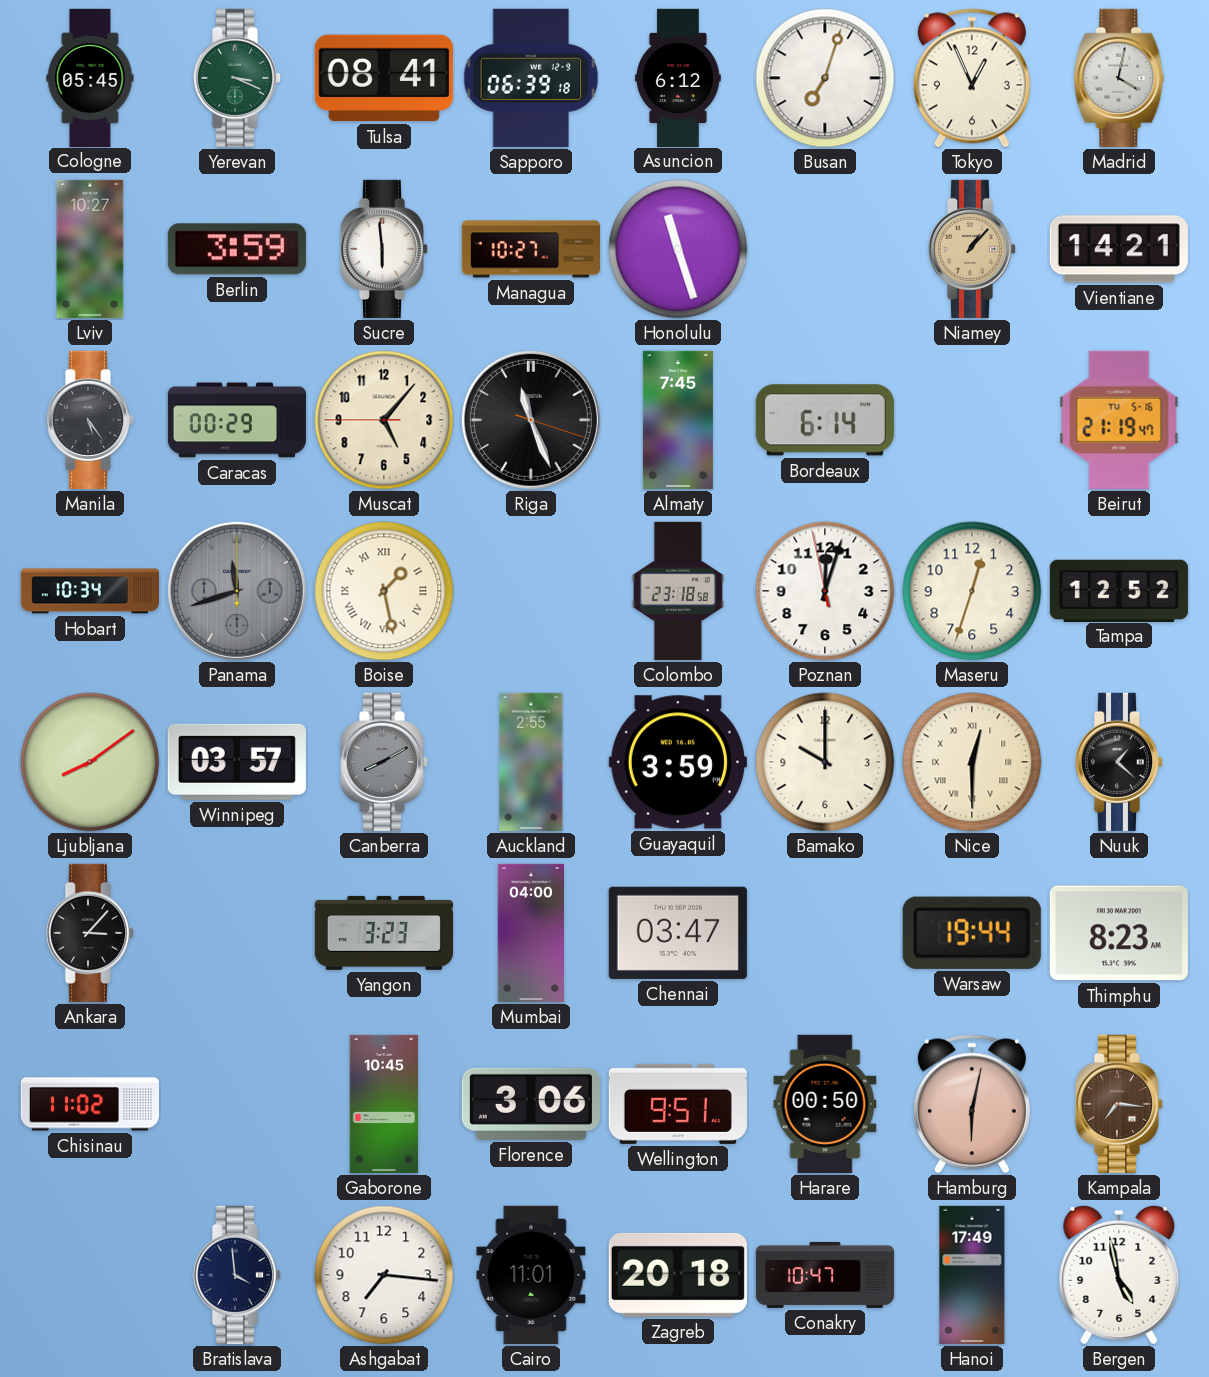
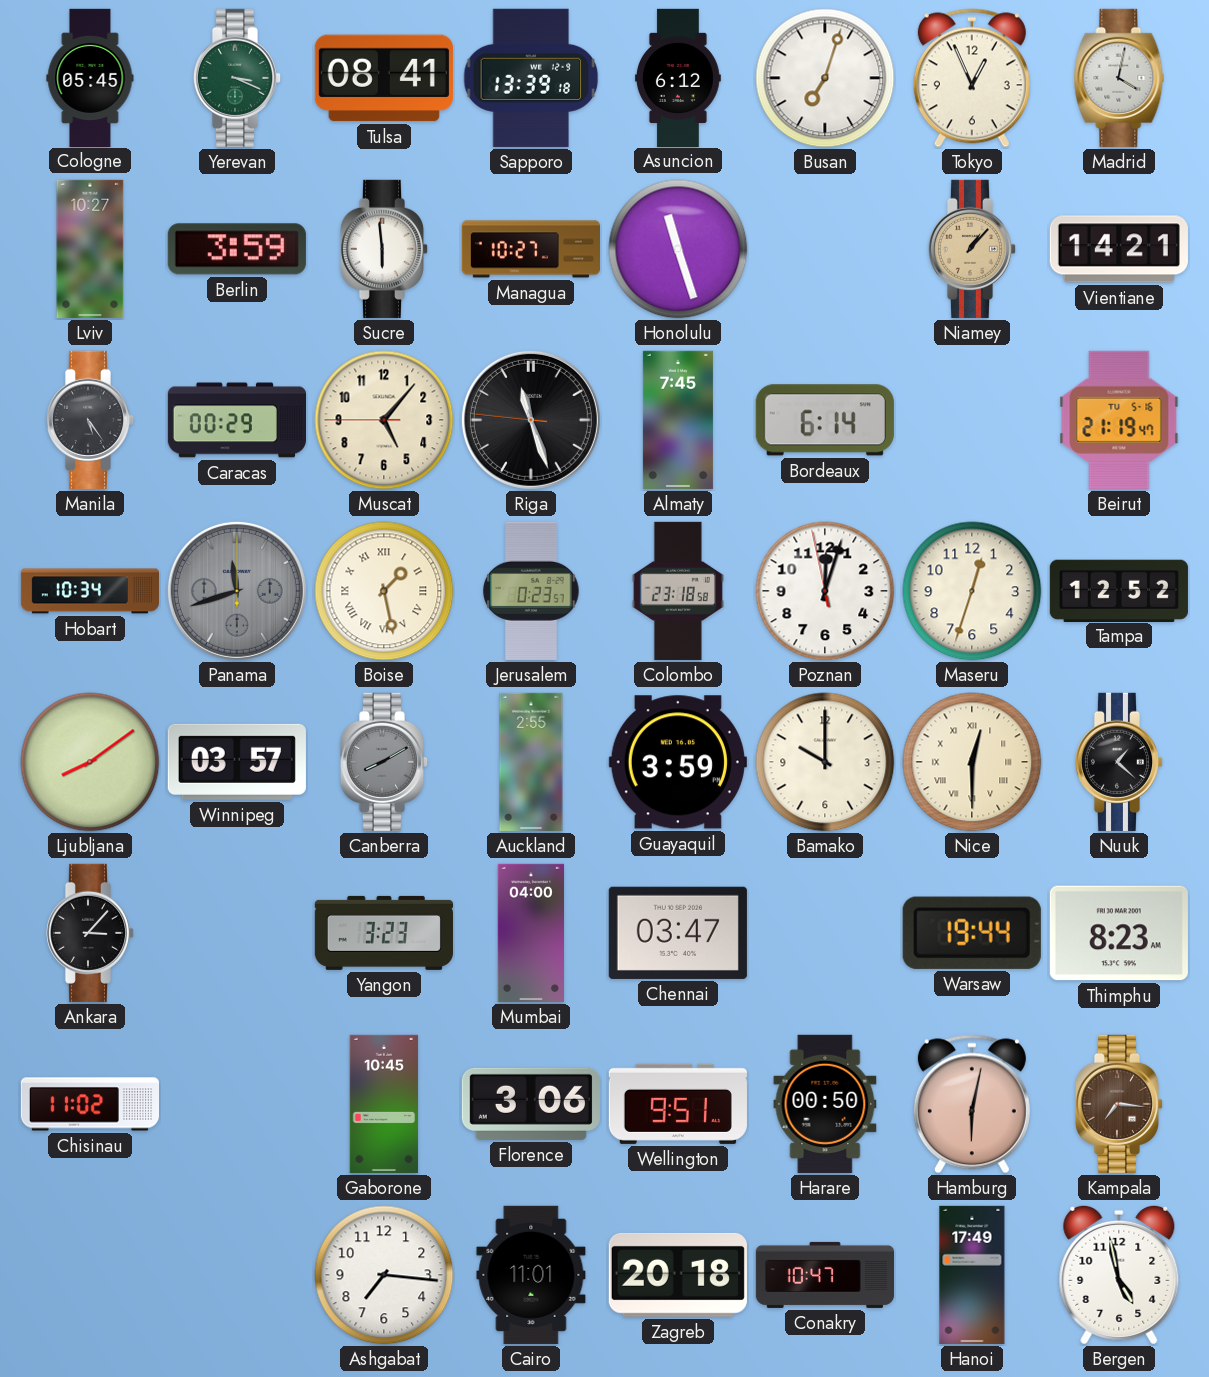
Sapporo: 06:39 -> 13:39 (531, 78)
Riga: 11:26:18 -> 11:26:46 (531, 420)
Jerusalem: none -> 0:23 (531, 591)
Bratislava: 3:59 -> none (237, 1275)
